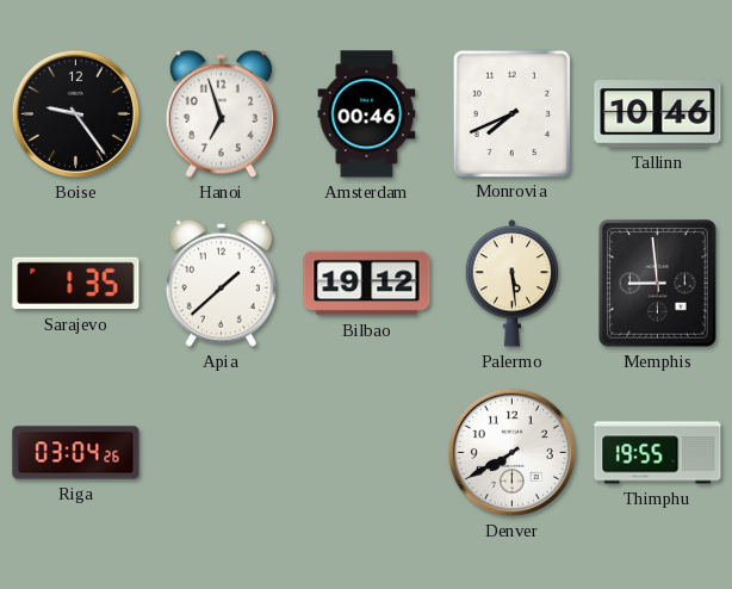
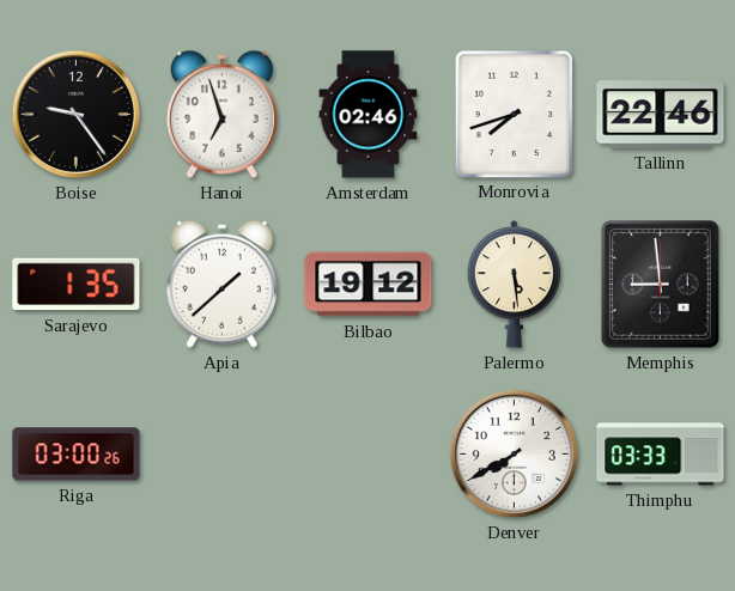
Amsterdam: 00:46 -> 02:46 (369, 115)
Monrovia: 7:41 -> 7:42 (514, 114)
Tallinn: 10:46 -> 22:46 (661, 115)
Riga: 03:04 -> 03:00 (77, 455)
Thimphu: 19:55 -> 03:33 (661, 455)
